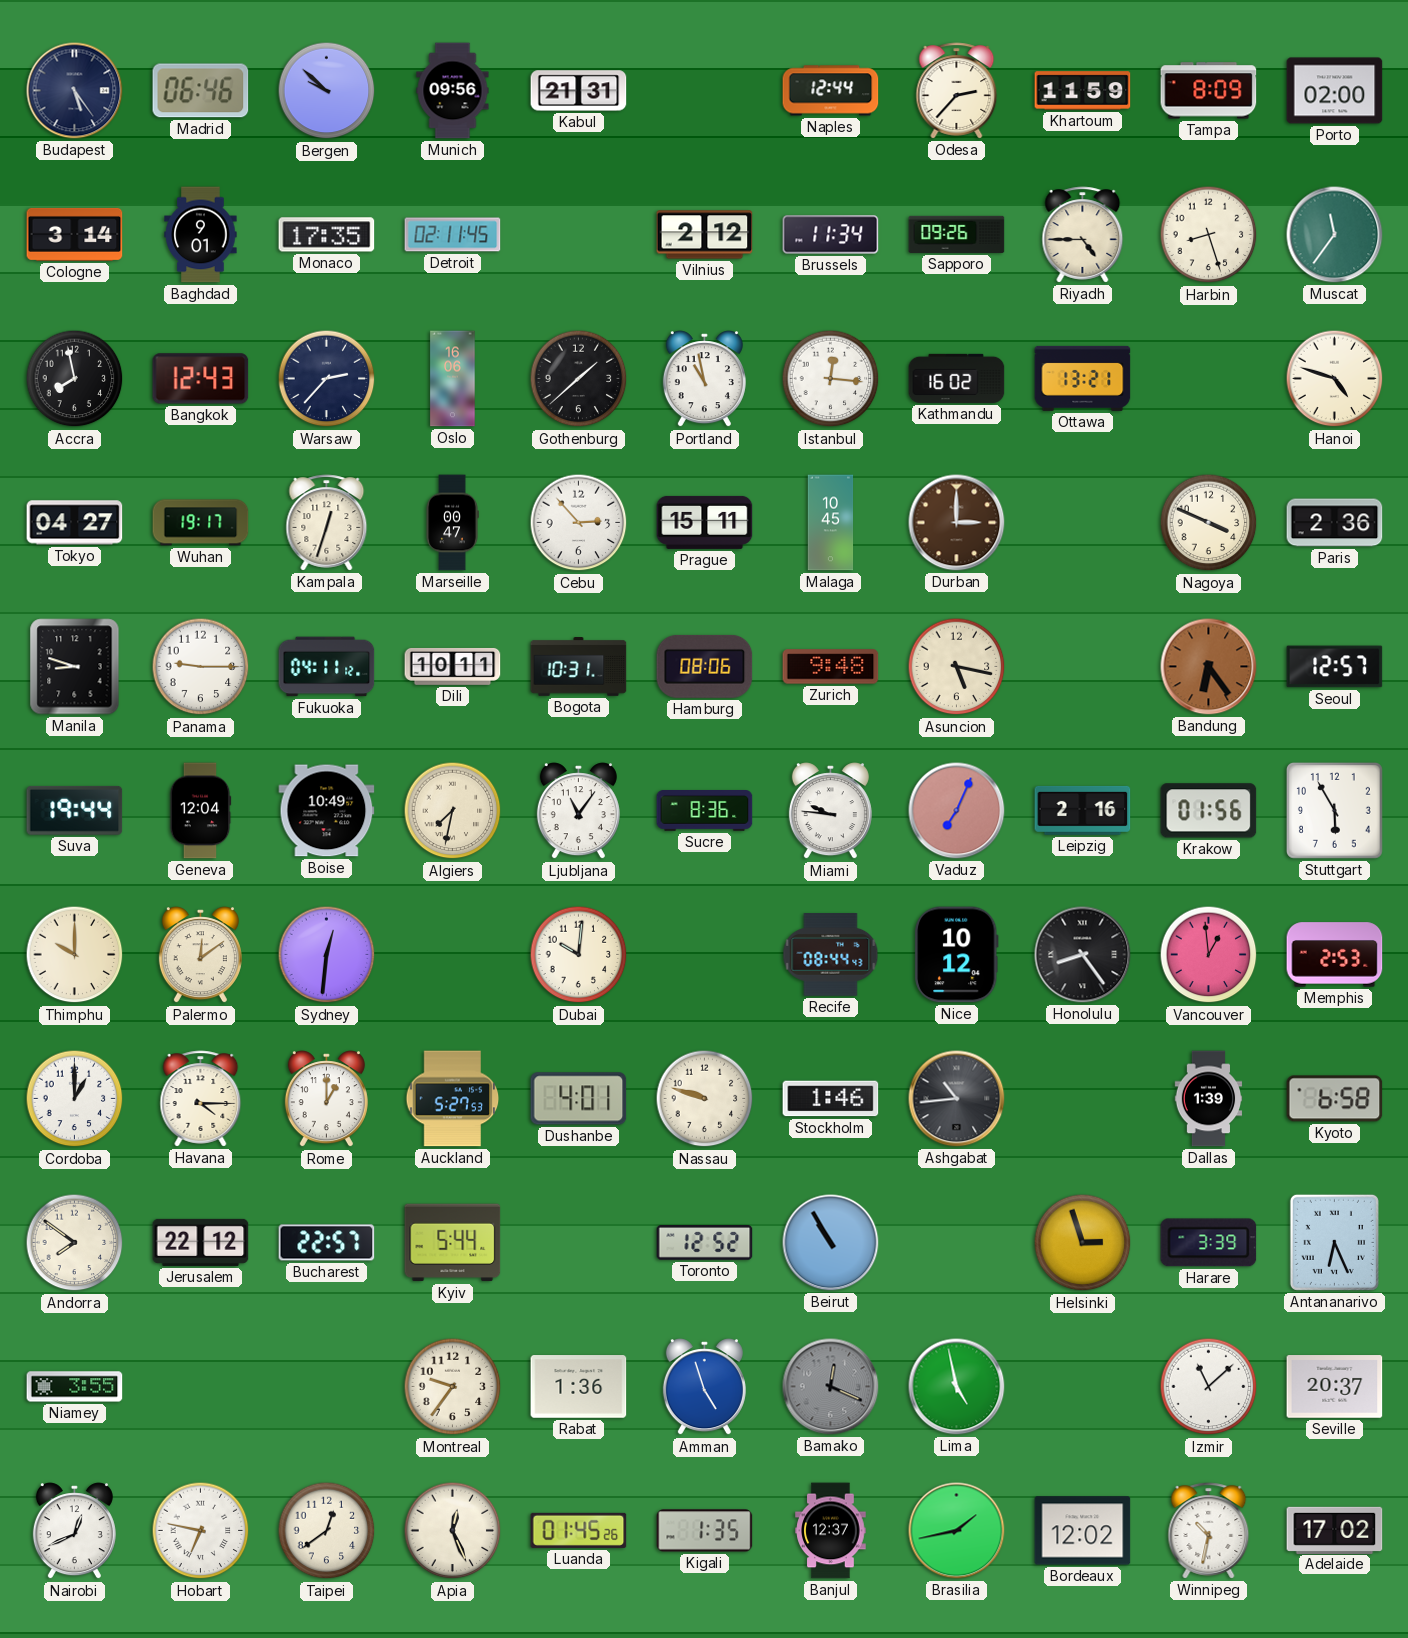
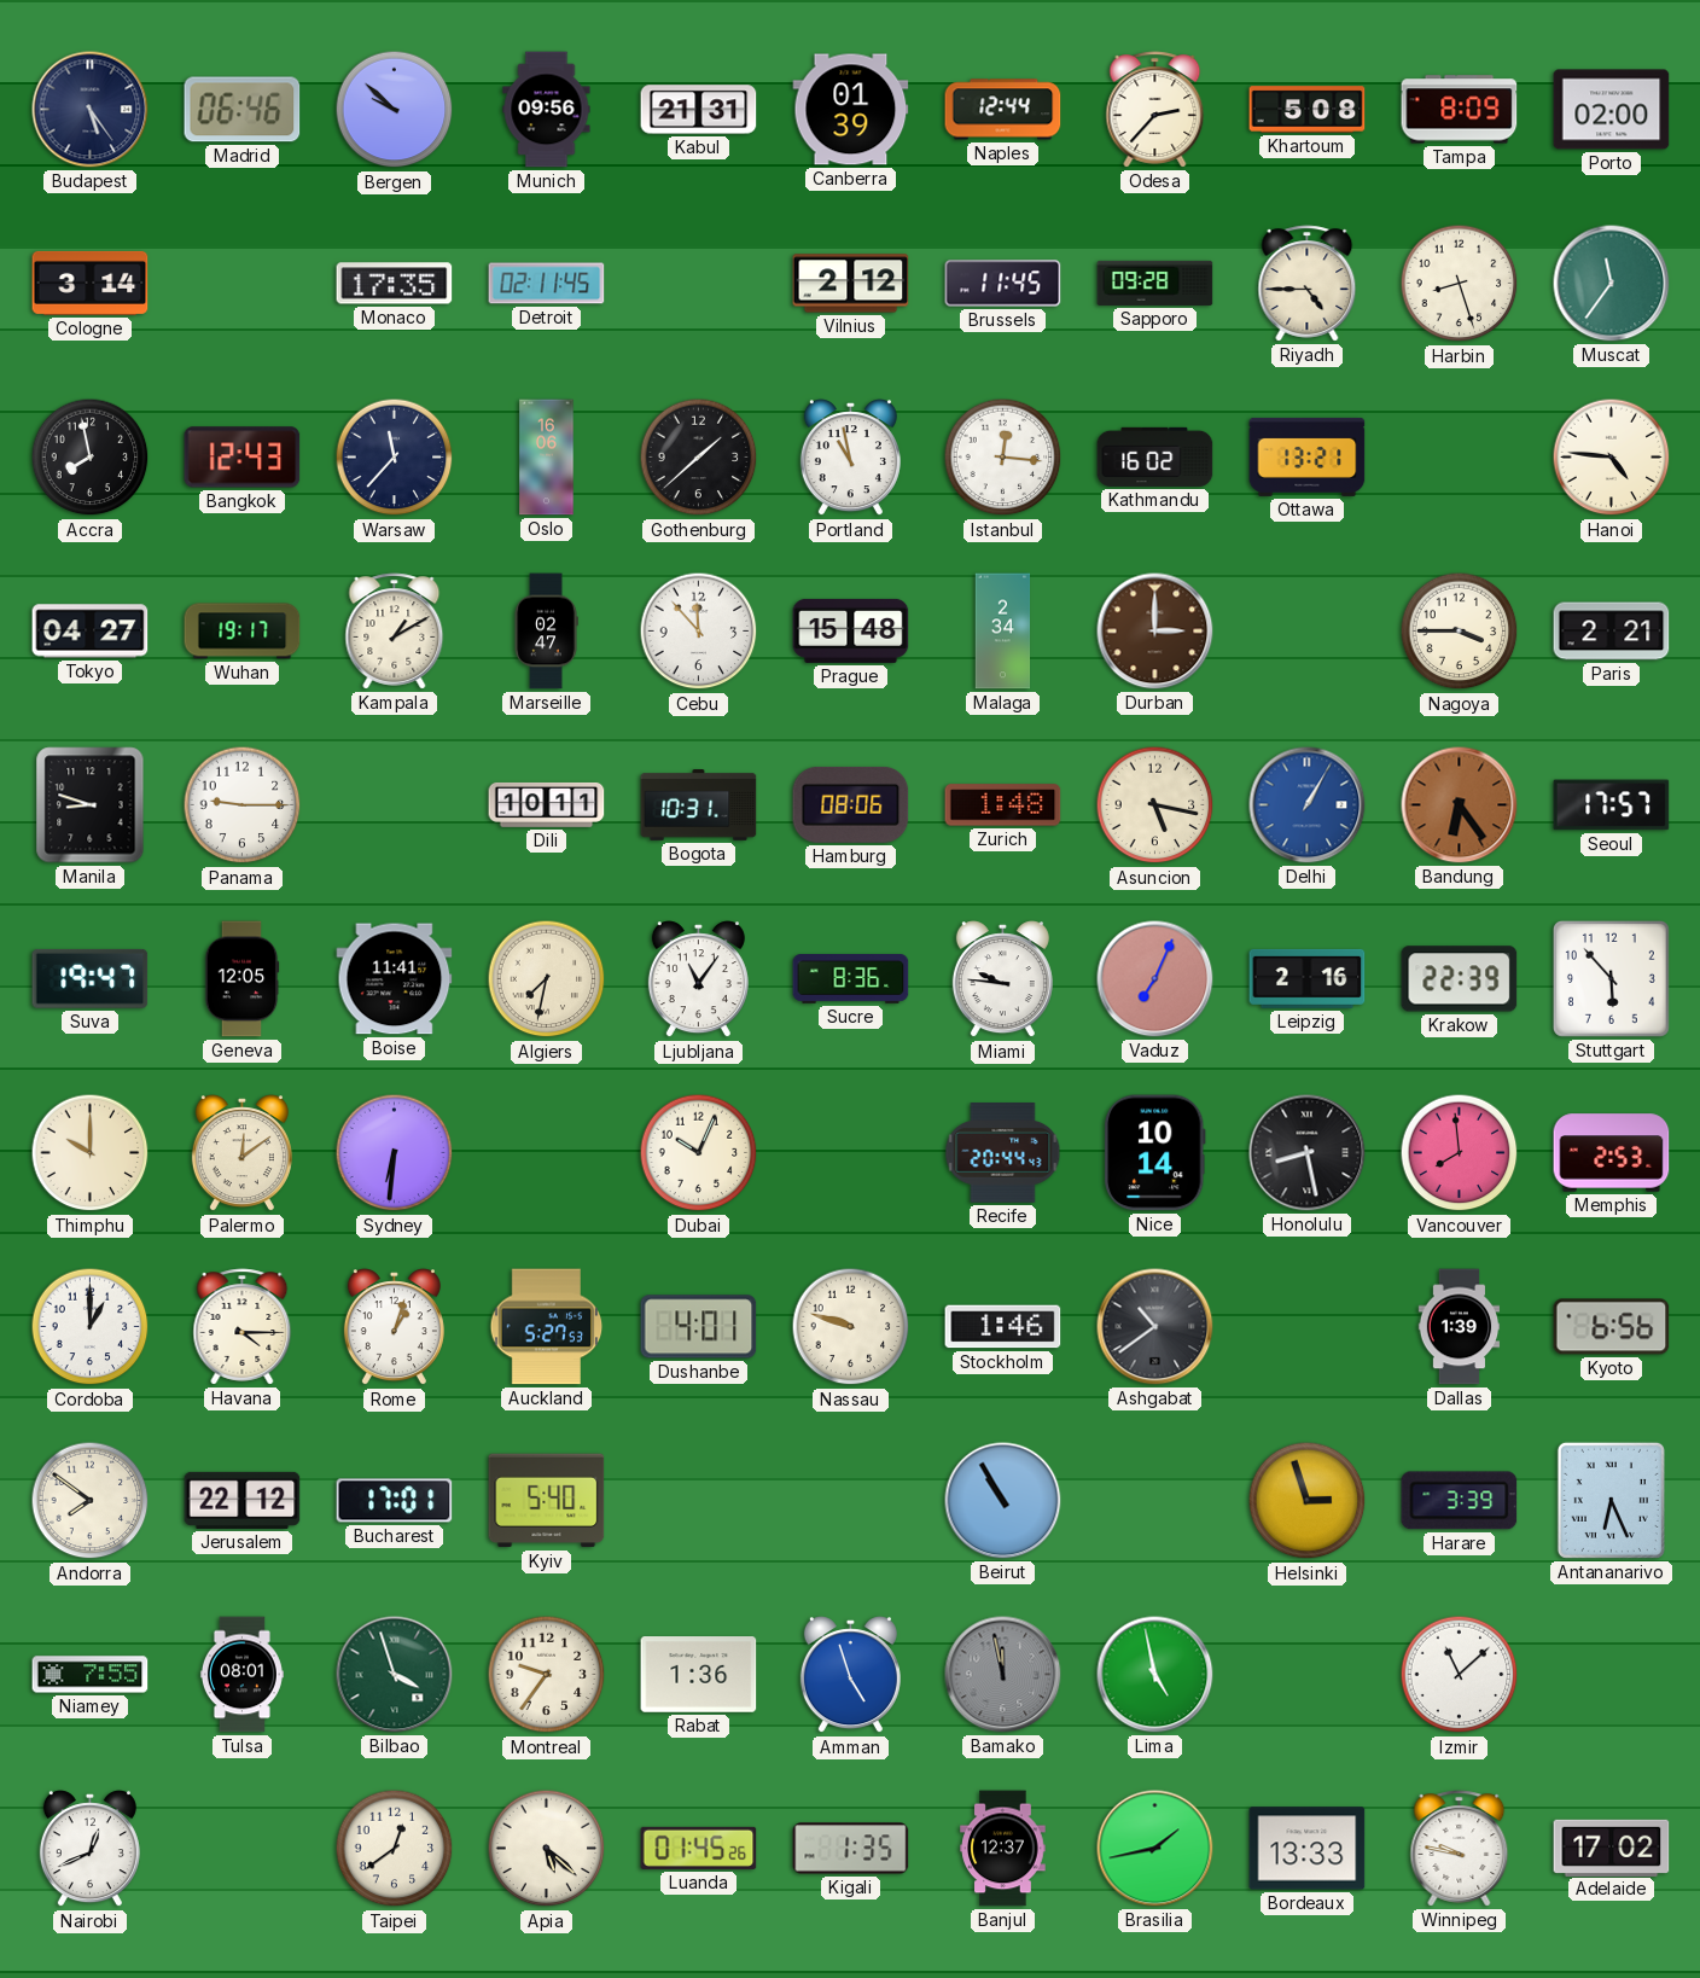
Canberra: none -> 01:39 (851, 110)
Khartoum: 11:59 -> 5:08 (1308, 110)
Baghdad: 9:01 -> none (201, 235)
Brussels: 11:34 -> 11:45 (1003, 284)
Sapporo: 09:26 -> 09:28 (1155, 283)
Warsaw: 2:37 -> 11:37 (395, 458)
Hanoi: 4:48 -> 4:46 (1612, 458)
Kampala: 12:33 -> 1:10 (395, 632)
Marseille: 00:47 -> 02:47 (546, 632)
Cebu: 2:53 -> 11:53 (699, 632)
Prague: 15:11 -> 15:48 (851, 630)
Malaga: 10:45 -> 2:34 (1003, 632)
Nagoya: 3:49 -> 3:45 (1460, 632)
Paris: 2:36 -> 2:21 (1612, 632)
Fukuoka: 04:11 -> none (327, 667)
Zurich: 9:48 -> 1:48 (1003, 805)
Delhi: none -> 1:05 (1308, 805)
Seoul: 12:57 -> 17:57 (1612, 805)
Suva: 19:44 -> 19:47 (91, 978)
Geneva: 12:04 -> 12:05 (241, 979)
Boise: 10:49 -> 11:41 (395, 979)
Krakow: 01:56 -> 22:39 (1460, 979)
Stuttgart: 5:55 -> 5:53 (1611, 978)
Sydney: 12:31 -> 6:31 (395, 1153)
Dubai: 10:01 -> 10:04 (699, 1153)
Recife: 08:44 -> 20:44 (1003, 1153)
Nice: 10:12 -> 10:14 (1155, 1153)
Honolulu: 8:24 -> 8:28 (1308, 1153)
Vancouver: 12:59 -> 7:59 (1460, 1153)
Rome: 1:00 -> 1:03 (394, 1327)
Ashgabat: 10:44 -> 10:39 (1155, 1327)
Kyoto: 6:58 -> 6:56 (1612, 1327)
Bucharest: 22:57 -> 17:01 (395, 1501)
Kyiv: 5:44 -> 5:40 (547, 1501)
Toronto: 12:52 -> none (705, 1243)
Niamey: 3:55 -> 7:55 (91, 1675)
Tulsa: none -> 08:01 (241, 1675)
Bilbao: none -> 3:57 (395, 1675)
Bamako: 12:19 -> 11:58 (1003, 1675)
Seville: 20:37 -> none (1335, 1387)
Hobart: 6:47 -> none (201, 1531)
Apia: 12:26 -> 5:22 (547, 1849)
Bordeaux: 12:02 -> 13:33 (1308, 1849)
Winnipeg: 10:32 -> 9:47 (1460, 1849)
